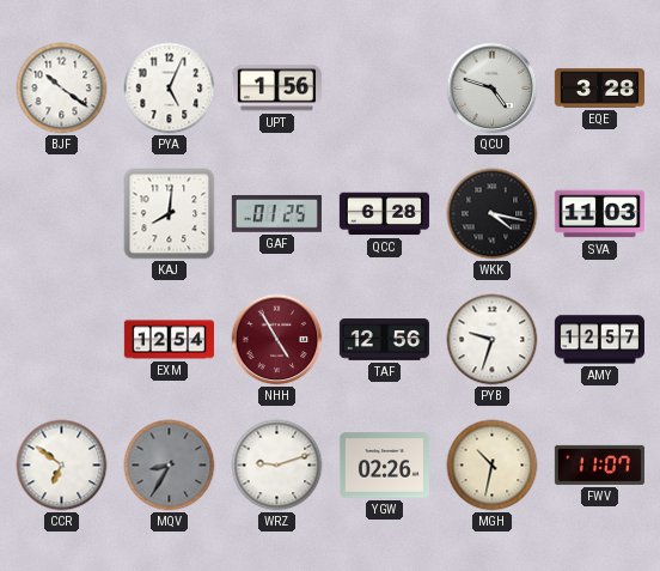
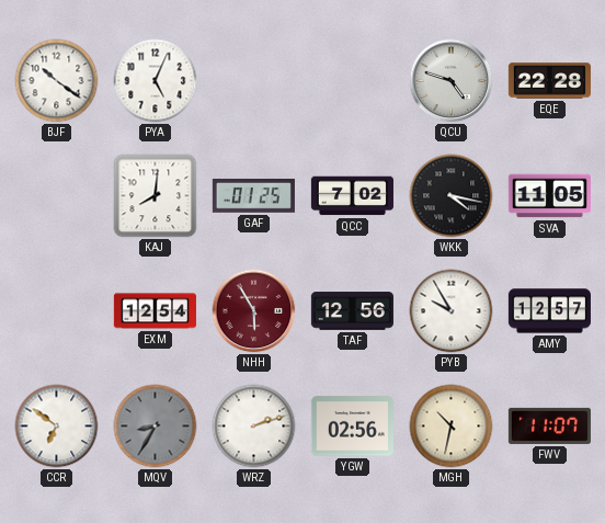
UPT: 1:56 -> none (276, 89)
EQE: 3:28 -> 22:28 (549, 81)
QCC: 6:28 -> 7:02 (352, 196)
SVA: 11:03 -> 11:05 (549, 196)
NHH: 4:55 -> 5:55 (254, 311)
PYB: 9:33 -> 9:55 (452, 311)
WRZ: 9:12 -> 2:12 (254, 427)
YGW: 02:26 -> 02:56 (352, 427)
